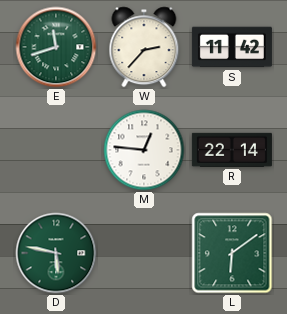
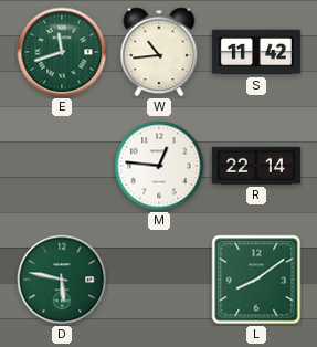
W: 2:37 -> 10:44 (159, 52)
L: 6:09 -> 8:09 (256, 280)
